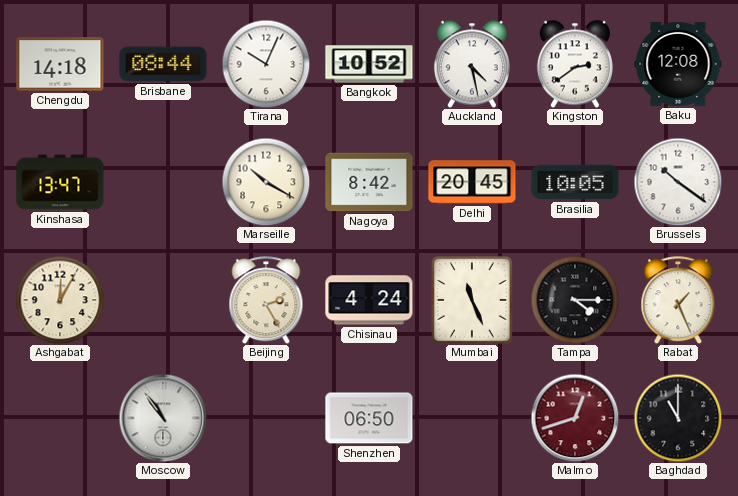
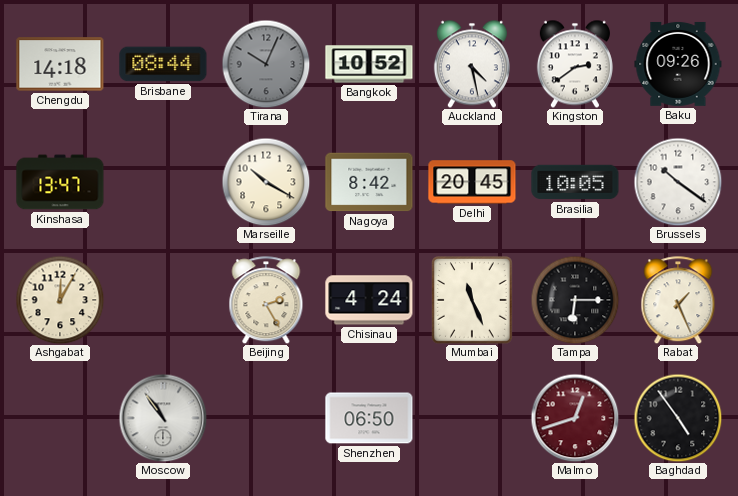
Tirana dial: white -> grey (266, 64)
Baku: 12:08 -> 09:26 (678, 64)
Tampa: 4:15 -> 6:15 (575, 300)
Baghdad: 11:00 -> 4:54 (678, 418)
